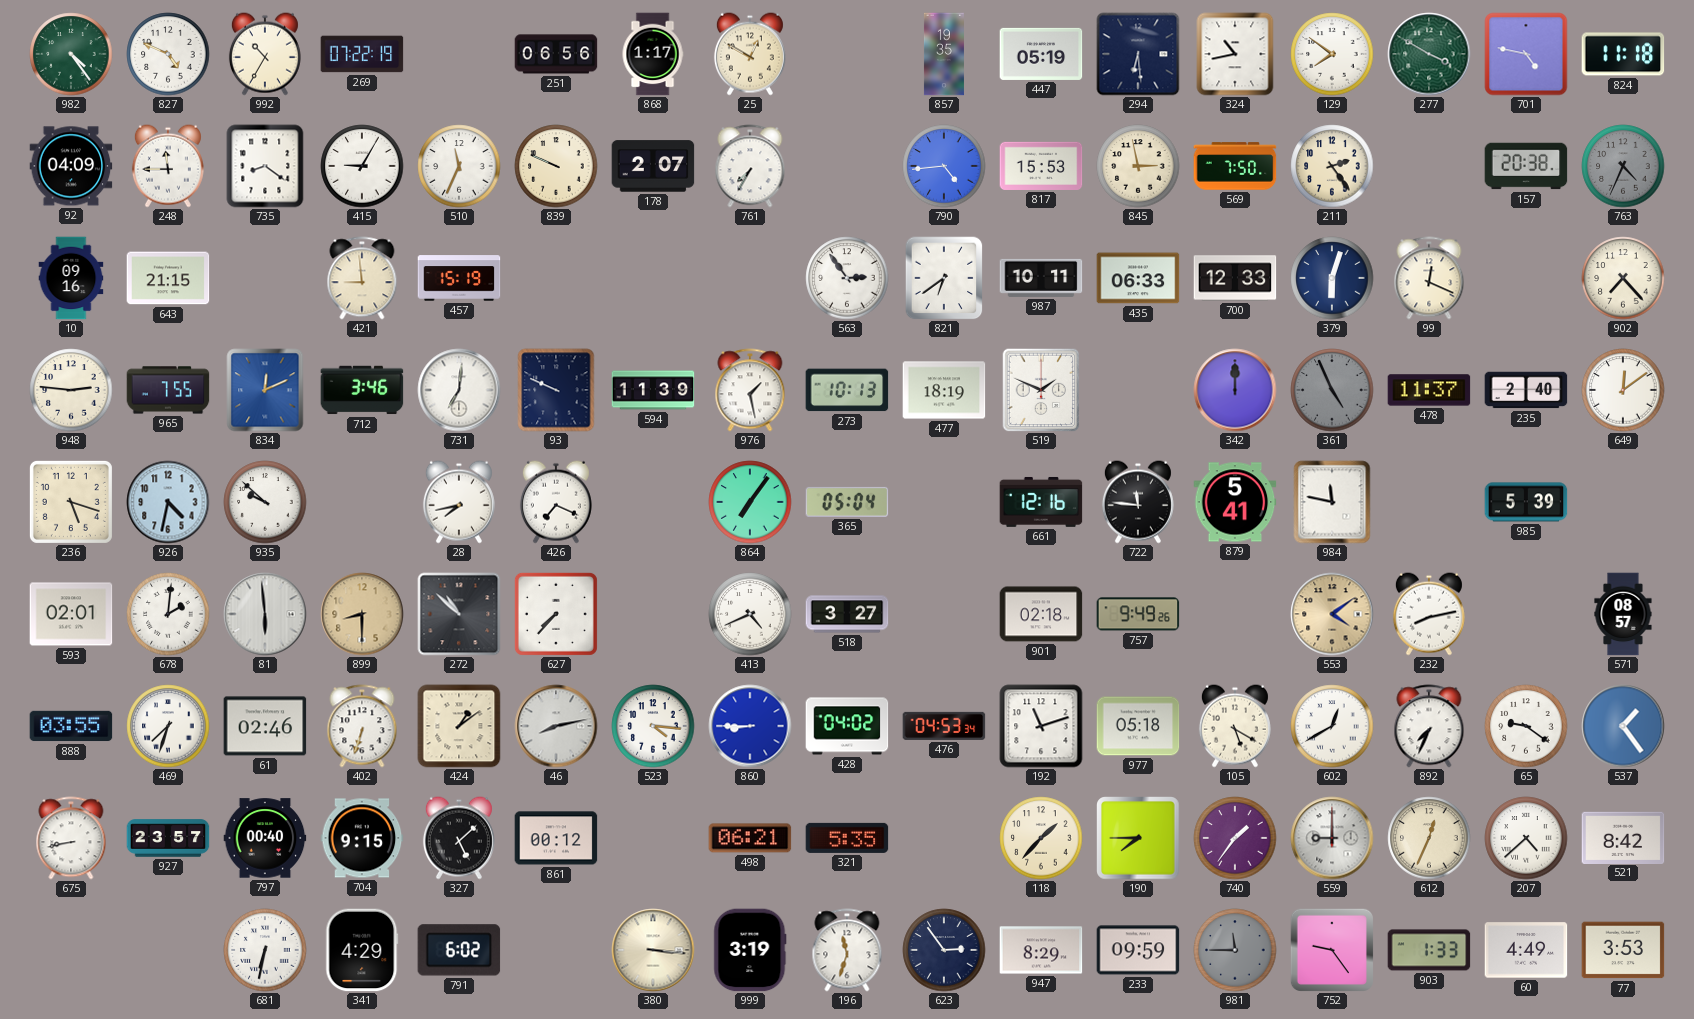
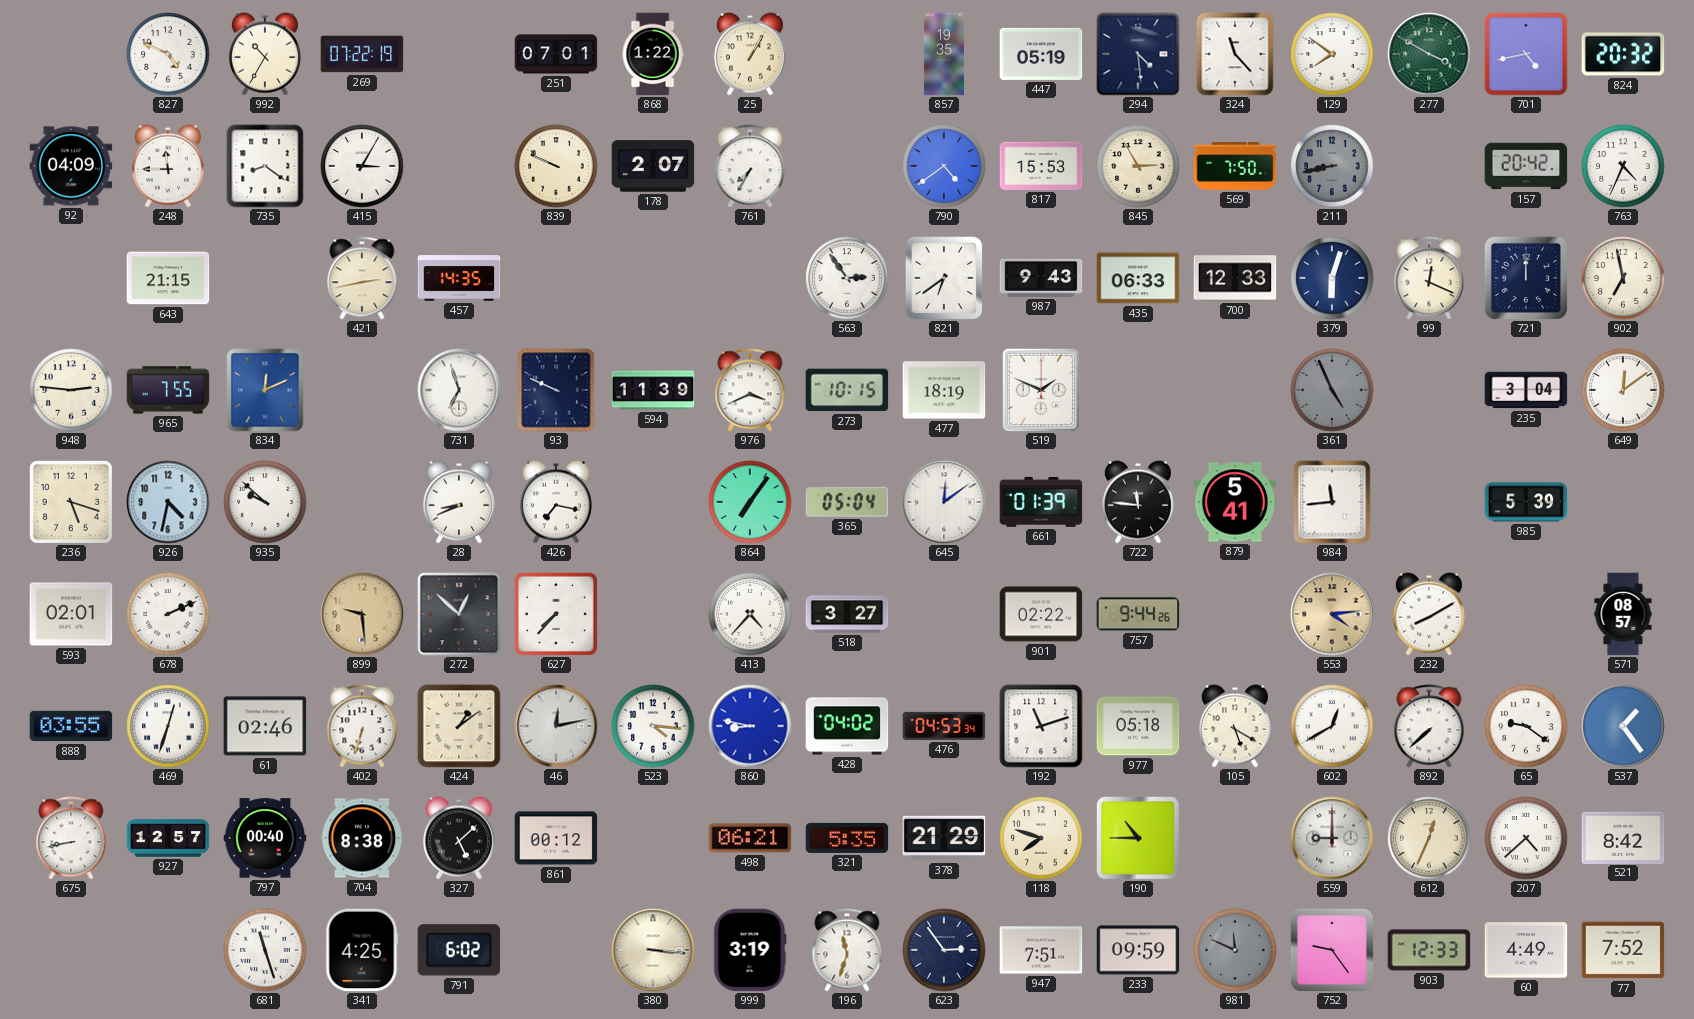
982: 4:24 -> none (71, 54)
251: 06:56 -> 07:01 (556, 54)
868: 1:17 -> 1:22 (653, 54)
25: 12:50 -> 1:05 (750, 54)
294: 6:29 -> 4:29 (1138, 54)
324: 10:43 -> 11:23 (1235, 54)
701: 4:47 -> 4:43 (1526, 54)
824: 11:18 -> 20:32 (1623, 54)
415: 9:05 -> 3:05 (362, 166)
510: 11:34 -> none (459, 166)
790: 4:44 -> 4:39 (944, 166)
845: 2:58 -> 2:55 (1138, 166)
211: 2:24 -> 8:43 (1332, 166)
211 dial: cream -> grey (1332, 166)
157: 20:38 -> 20:42 (1526, 166)
763 dial: grey -> white (1623, 166)
10: 09:16 -> none (71, 278)
421: 8:59 -> 2:43 (362, 278)
457: 15:19 -> 14:35 (459, 278)
987: 10:11 -> 9:43 (1041, 278)
721: none -> 12:00 (1526, 278)
902: 7:23 -> 6:58 (1623, 278)
712: 3:46 -> none (362, 390)
731: 7:01 -> 6:57 (459, 390)
976: 1:28 -> 3:41 (750, 390)
273: 10:13 -> 10:15 (847, 390)
342: 12:00 -> none (1235, 390)
478: 11:37 -> none (1429, 390)
235: 2:40 -> 3:04 (1526, 390)
28: 7:43 -> 8:41 (459, 502)
426: 7:19 -> 7:17 (556, 502)
645: none -> 12:09 (944, 502)
661: 12:16 -> 01:39 (1041, 502)
984: 11:47 -> 11:44 (1332, 502)
678: 2:01 -> 2:11 (168, 614)
81: 5:59 -> none (265, 614)
899: 8:30 -> 9:29 (362, 614)
272: 10:52 -> 12:52 (459, 614)
413: 4:41 -> 4:37 (750, 614)
901: 02:18 -> 02:22 (1041, 614)
757: 9:49 -> 9:44 (1138, 614)
553: 4:09 -> 4:14 (1332, 614)
232: 8:13 -> 8:10 (1429, 614)
469: 7:33 -> 12:33 (168, 726)
46: 8:13 -> 12:13 (556, 726)
860: 8:45 -> 8:47 (750, 726)
892: 7:34 -> 7:38 (1429, 726)
927: 23:57 -> 12:57 (168, 838)
704: 9:15 -> 8:38 (362, 838)
378: none -> 21:29 (944, 838)
118: 1:37 -> 7:48 (1041, 838)
190: 7:45 -> 10:45 (1138, 838)
740: 1:36 -> none (1235, 838)
681: 6:32 -> 11:27 (265, 950)
341: 4:29 -> 4:25 (362, 950)
947: 8:29 -> 7:51 (1041, 950)
981: 11:45 -> 11:49 (1235, 950)
903: 1:33 -> 12:33 (1429, 950)
77: 3:53 -> 7:52 (1623, 950)
